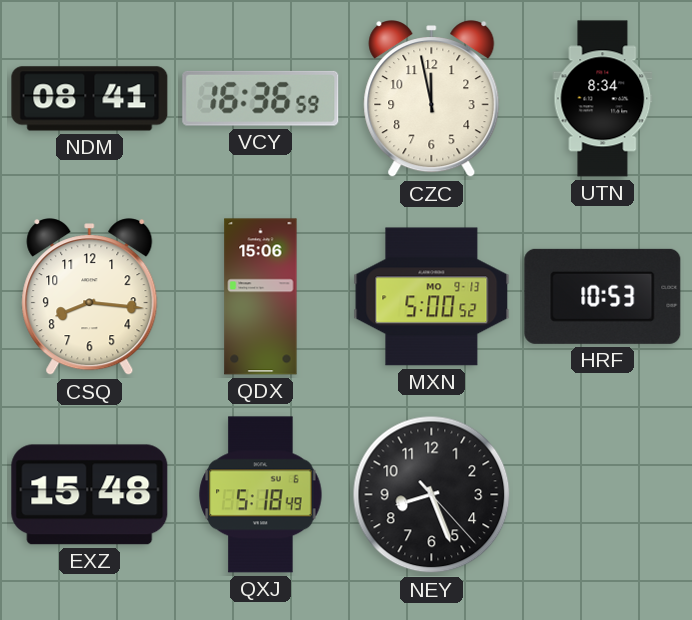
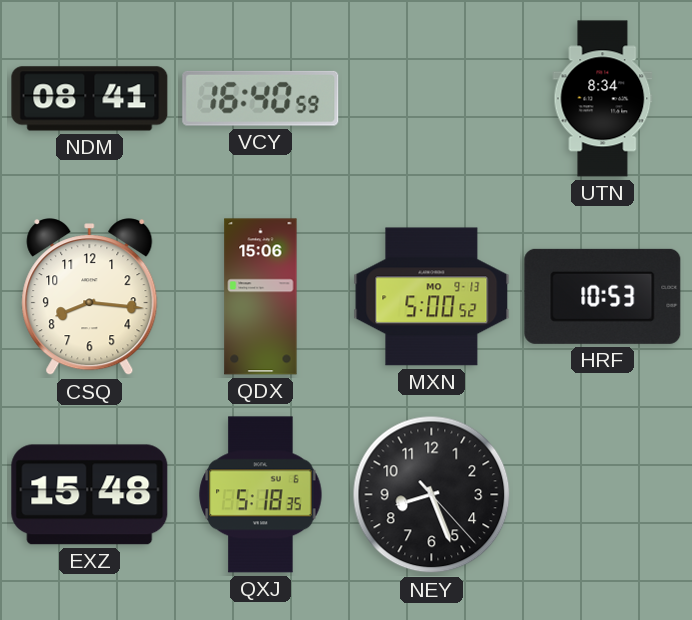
VCY: 16:36 -> 16:40 (261, 98)
CZC: 11:58 -> none (432, 99)
QXJ: 5:18:49 -> 5:18:35 (261, 495)
